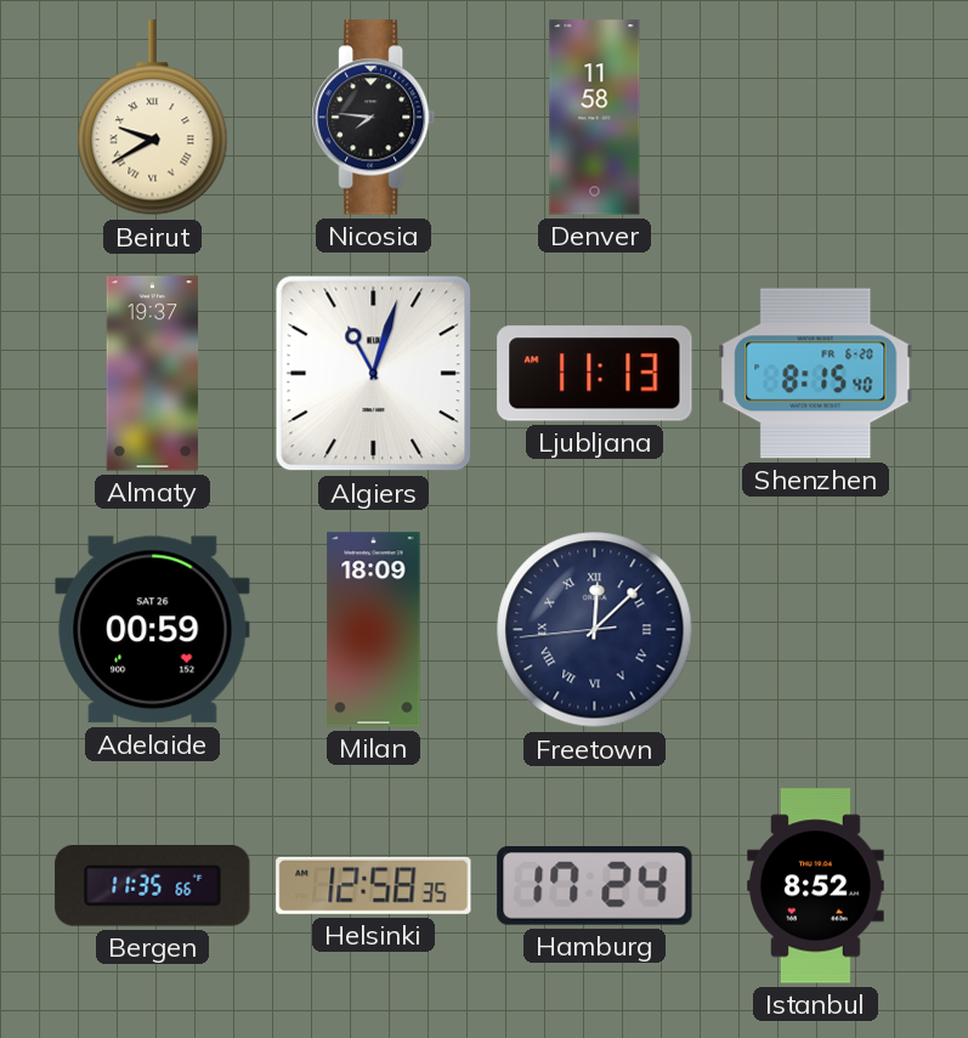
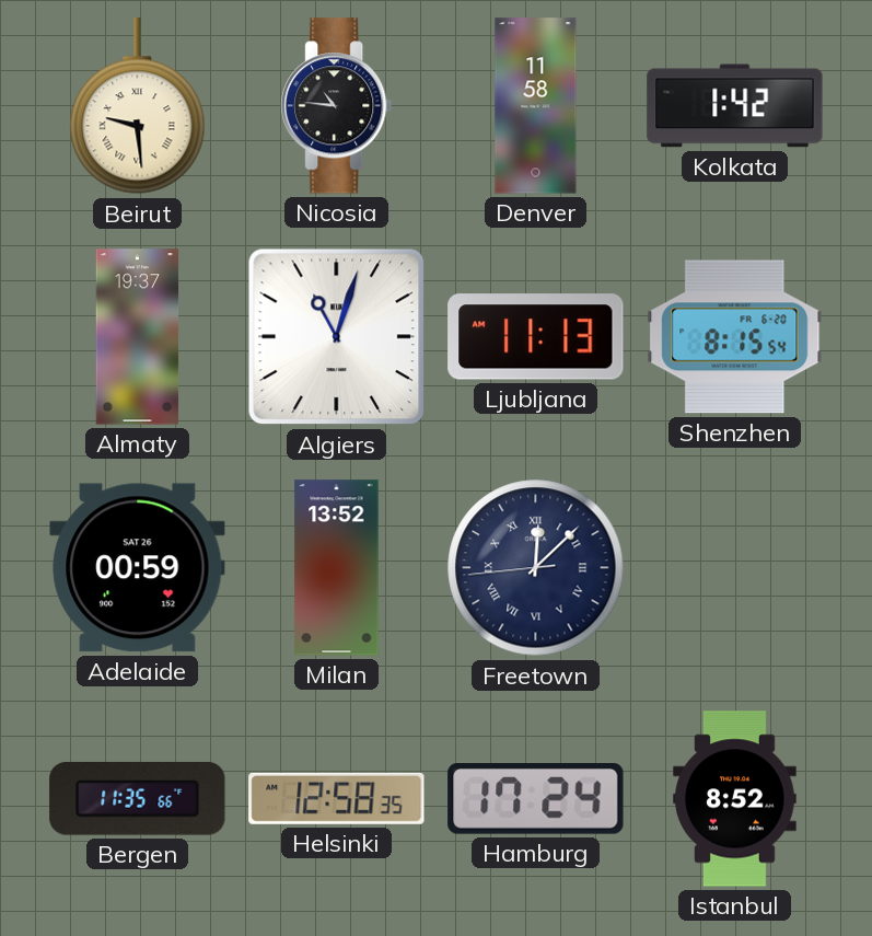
Beirut: 9:40 -> 9:29 (138, 106)
Nicosia: 7:46 -> 10:46 (337, 106)
Kolkata: none -> 1:42 (735, 106)
Shenzhen: 8:15:40 -> 8:15:54 (735, 337)
Milan: 18:09 -> 13:52 (337, 568)
